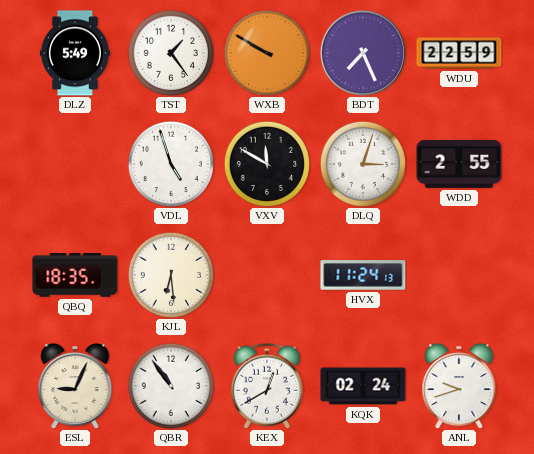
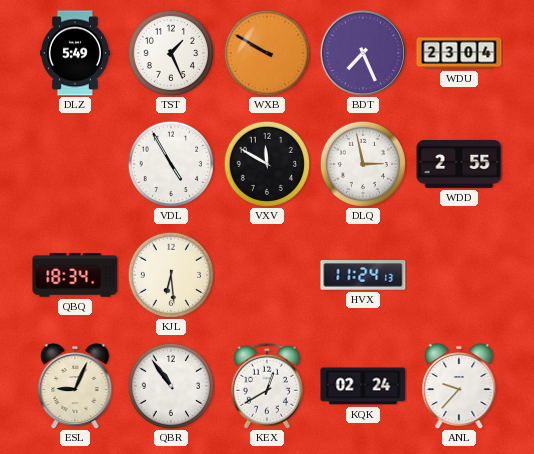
TST: 1:24 -> 1:26 (170, 52)
WDU: 22:59 -> 23:04 (459, 53)
VDL: 4:57 -> 4:55 (170, 163)
DLQ: 3:03 -> 2:58 (362, 163)
QBQ: 18:35 -> 18:34 (75, 275)
ANL: 9:42 -> 9:37 (459, 386)
